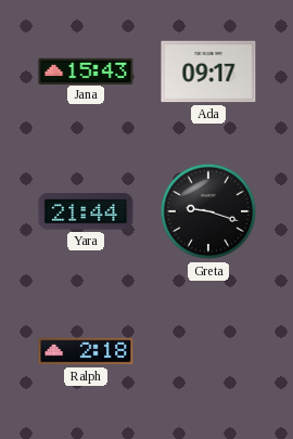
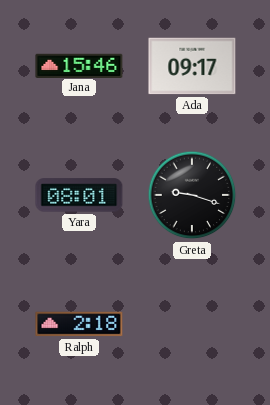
Jana: 15:43 -> 15:46 (79, 65)
Yara: 21:44 -> 08:01 (79, 195)
